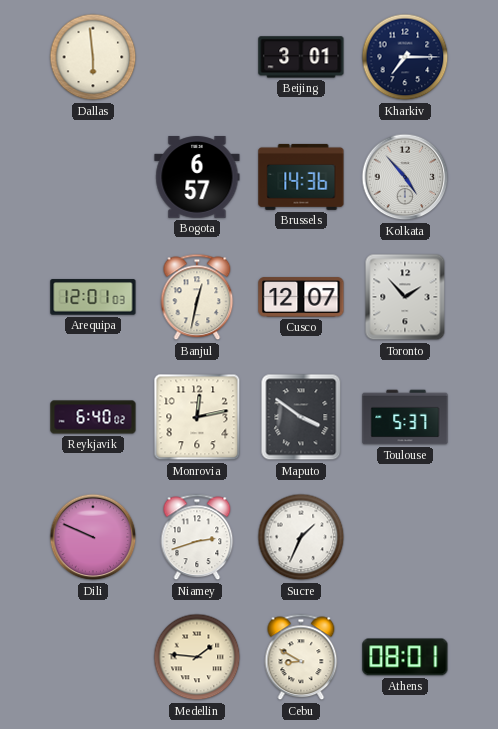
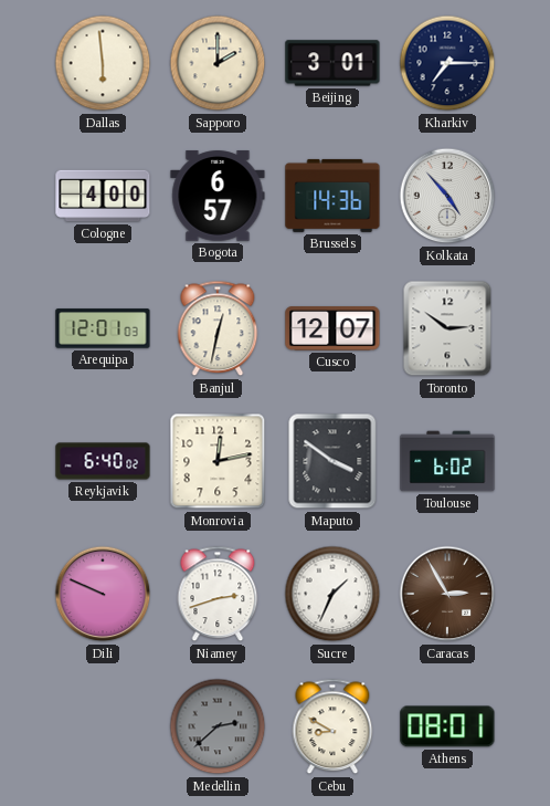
Sapporo: none -> 2:00 (218, 63)
Cologne: none -> 4:00 (103, 196)
Toronto: 1:53 -> 2:51 (447, 328)
Toulouse: 5:37 -> 6:02 (447, 461)
Caracas: none -> 2:55 (447, 594)
Medellin: 1:46 -> 2:38 (218, 726)
Medellin dial: cream -> grey (218, 726)
